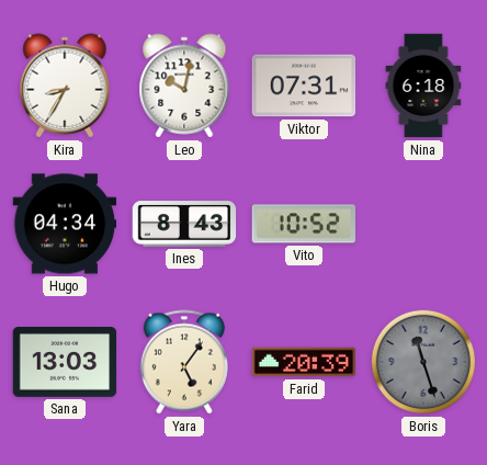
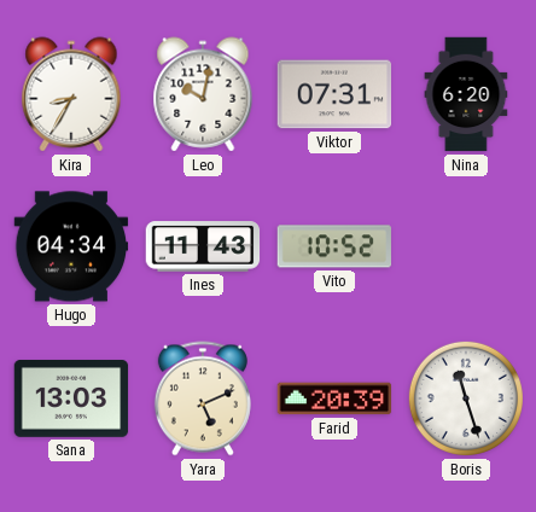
Nina: 6:18 -> 6:20 (466, 94)
Ines: 8:43 -> 11:43 (203, 246)
Yara: 5:06 -> 5:11 (203, 398)
Boris dial: grey -> white (466, 398)
